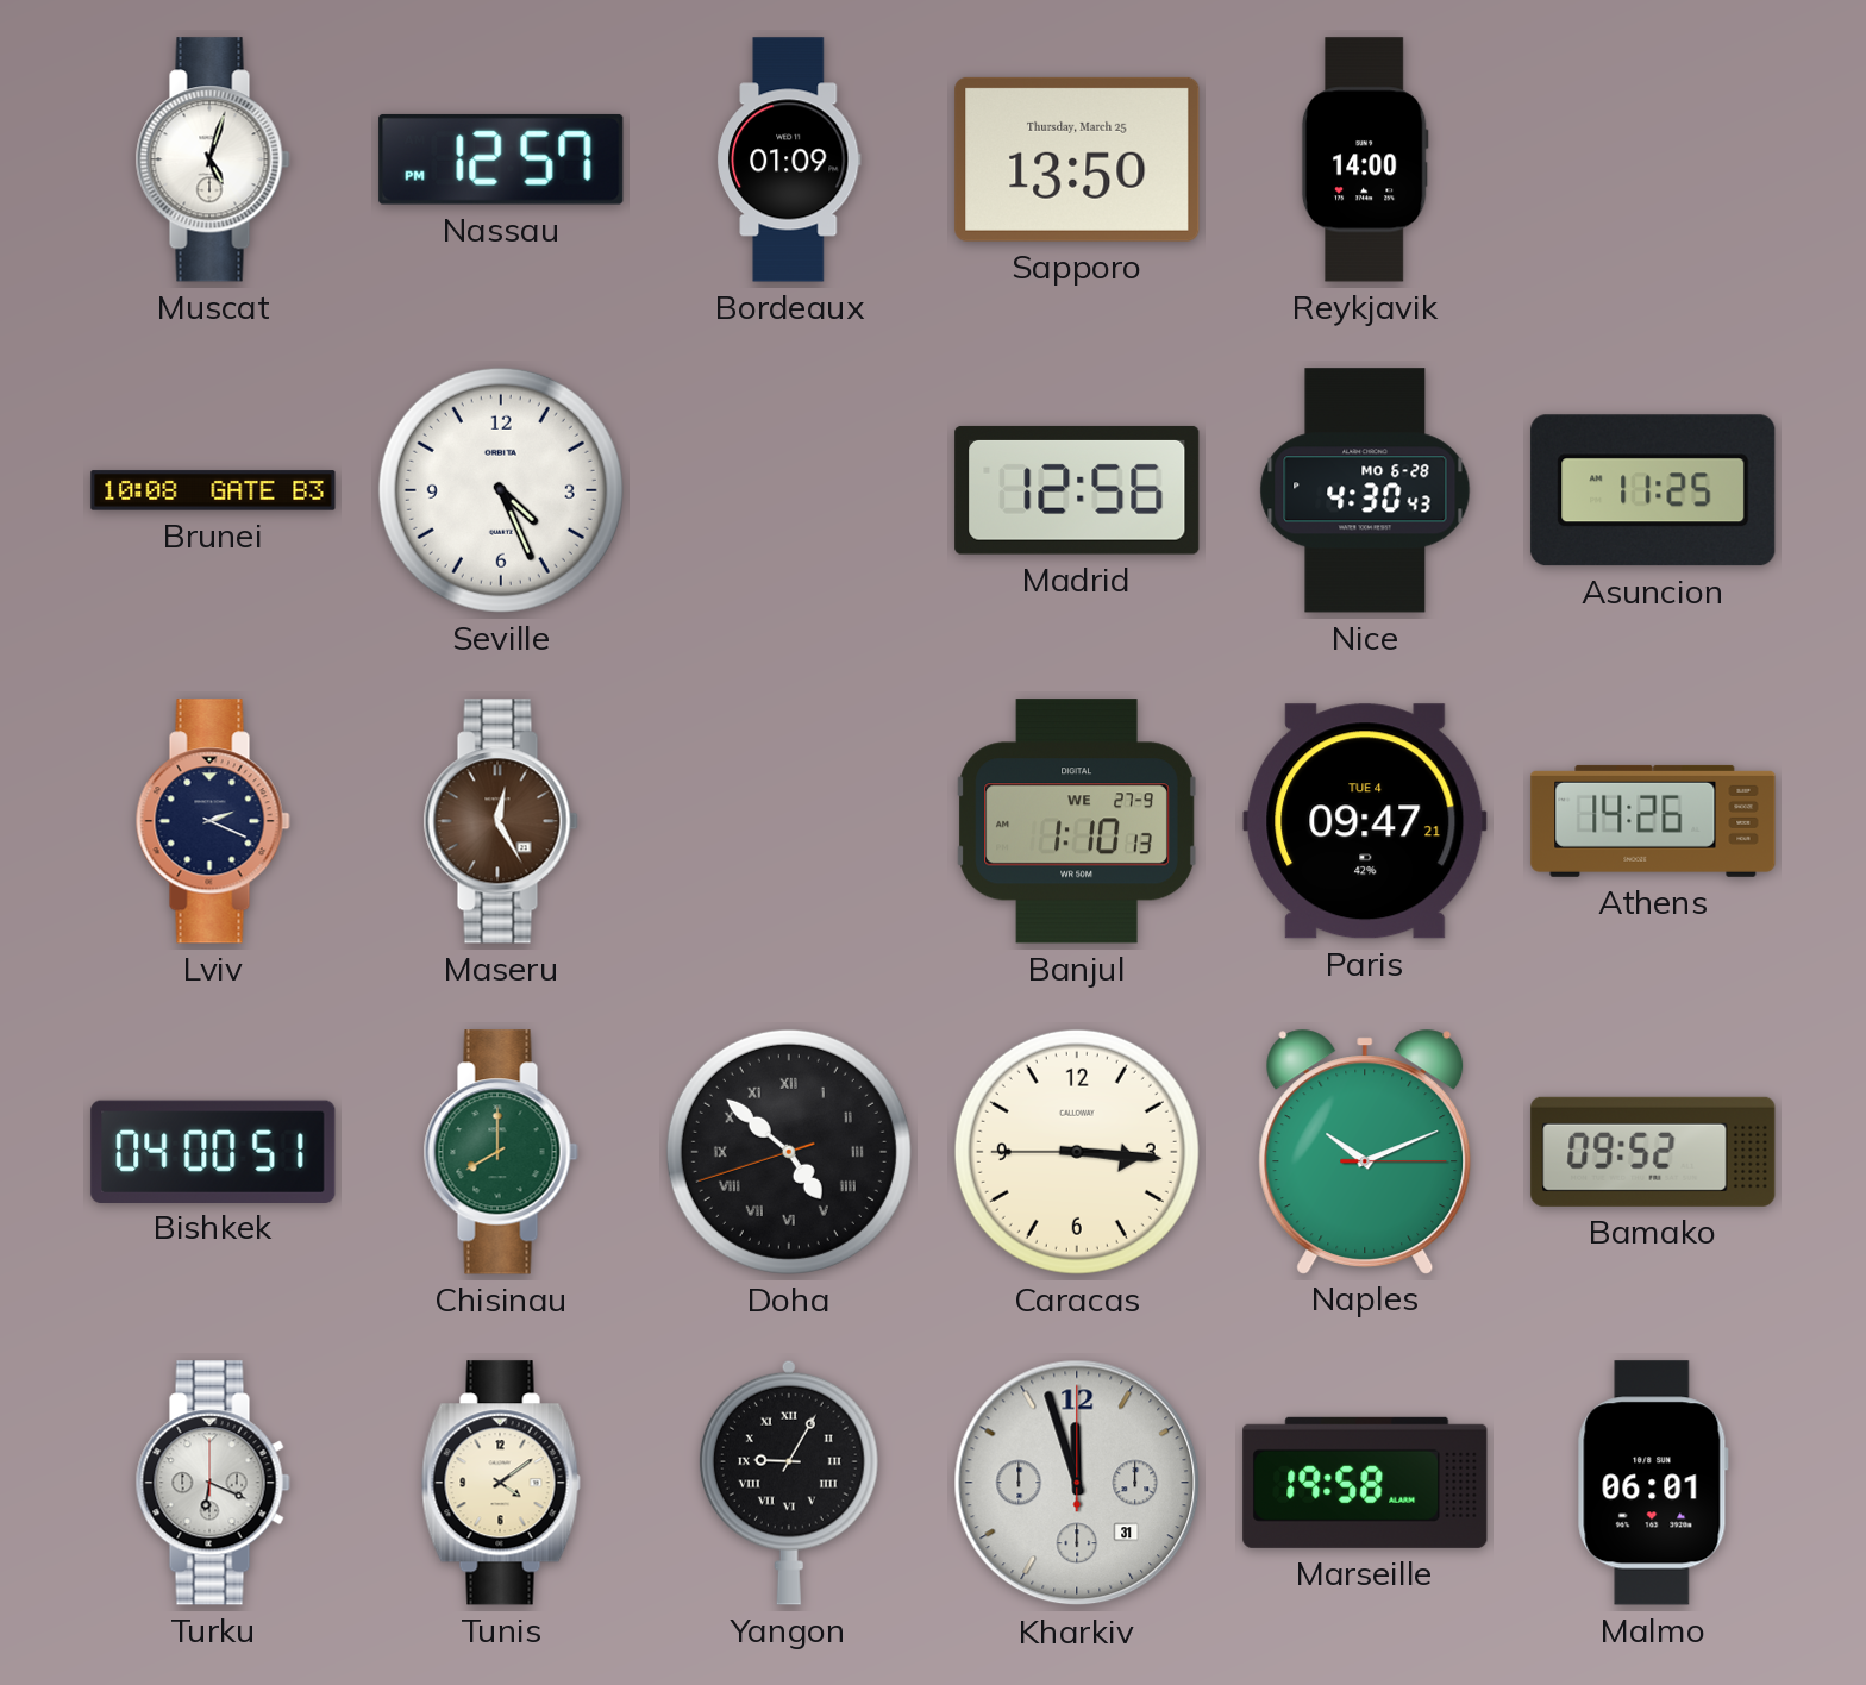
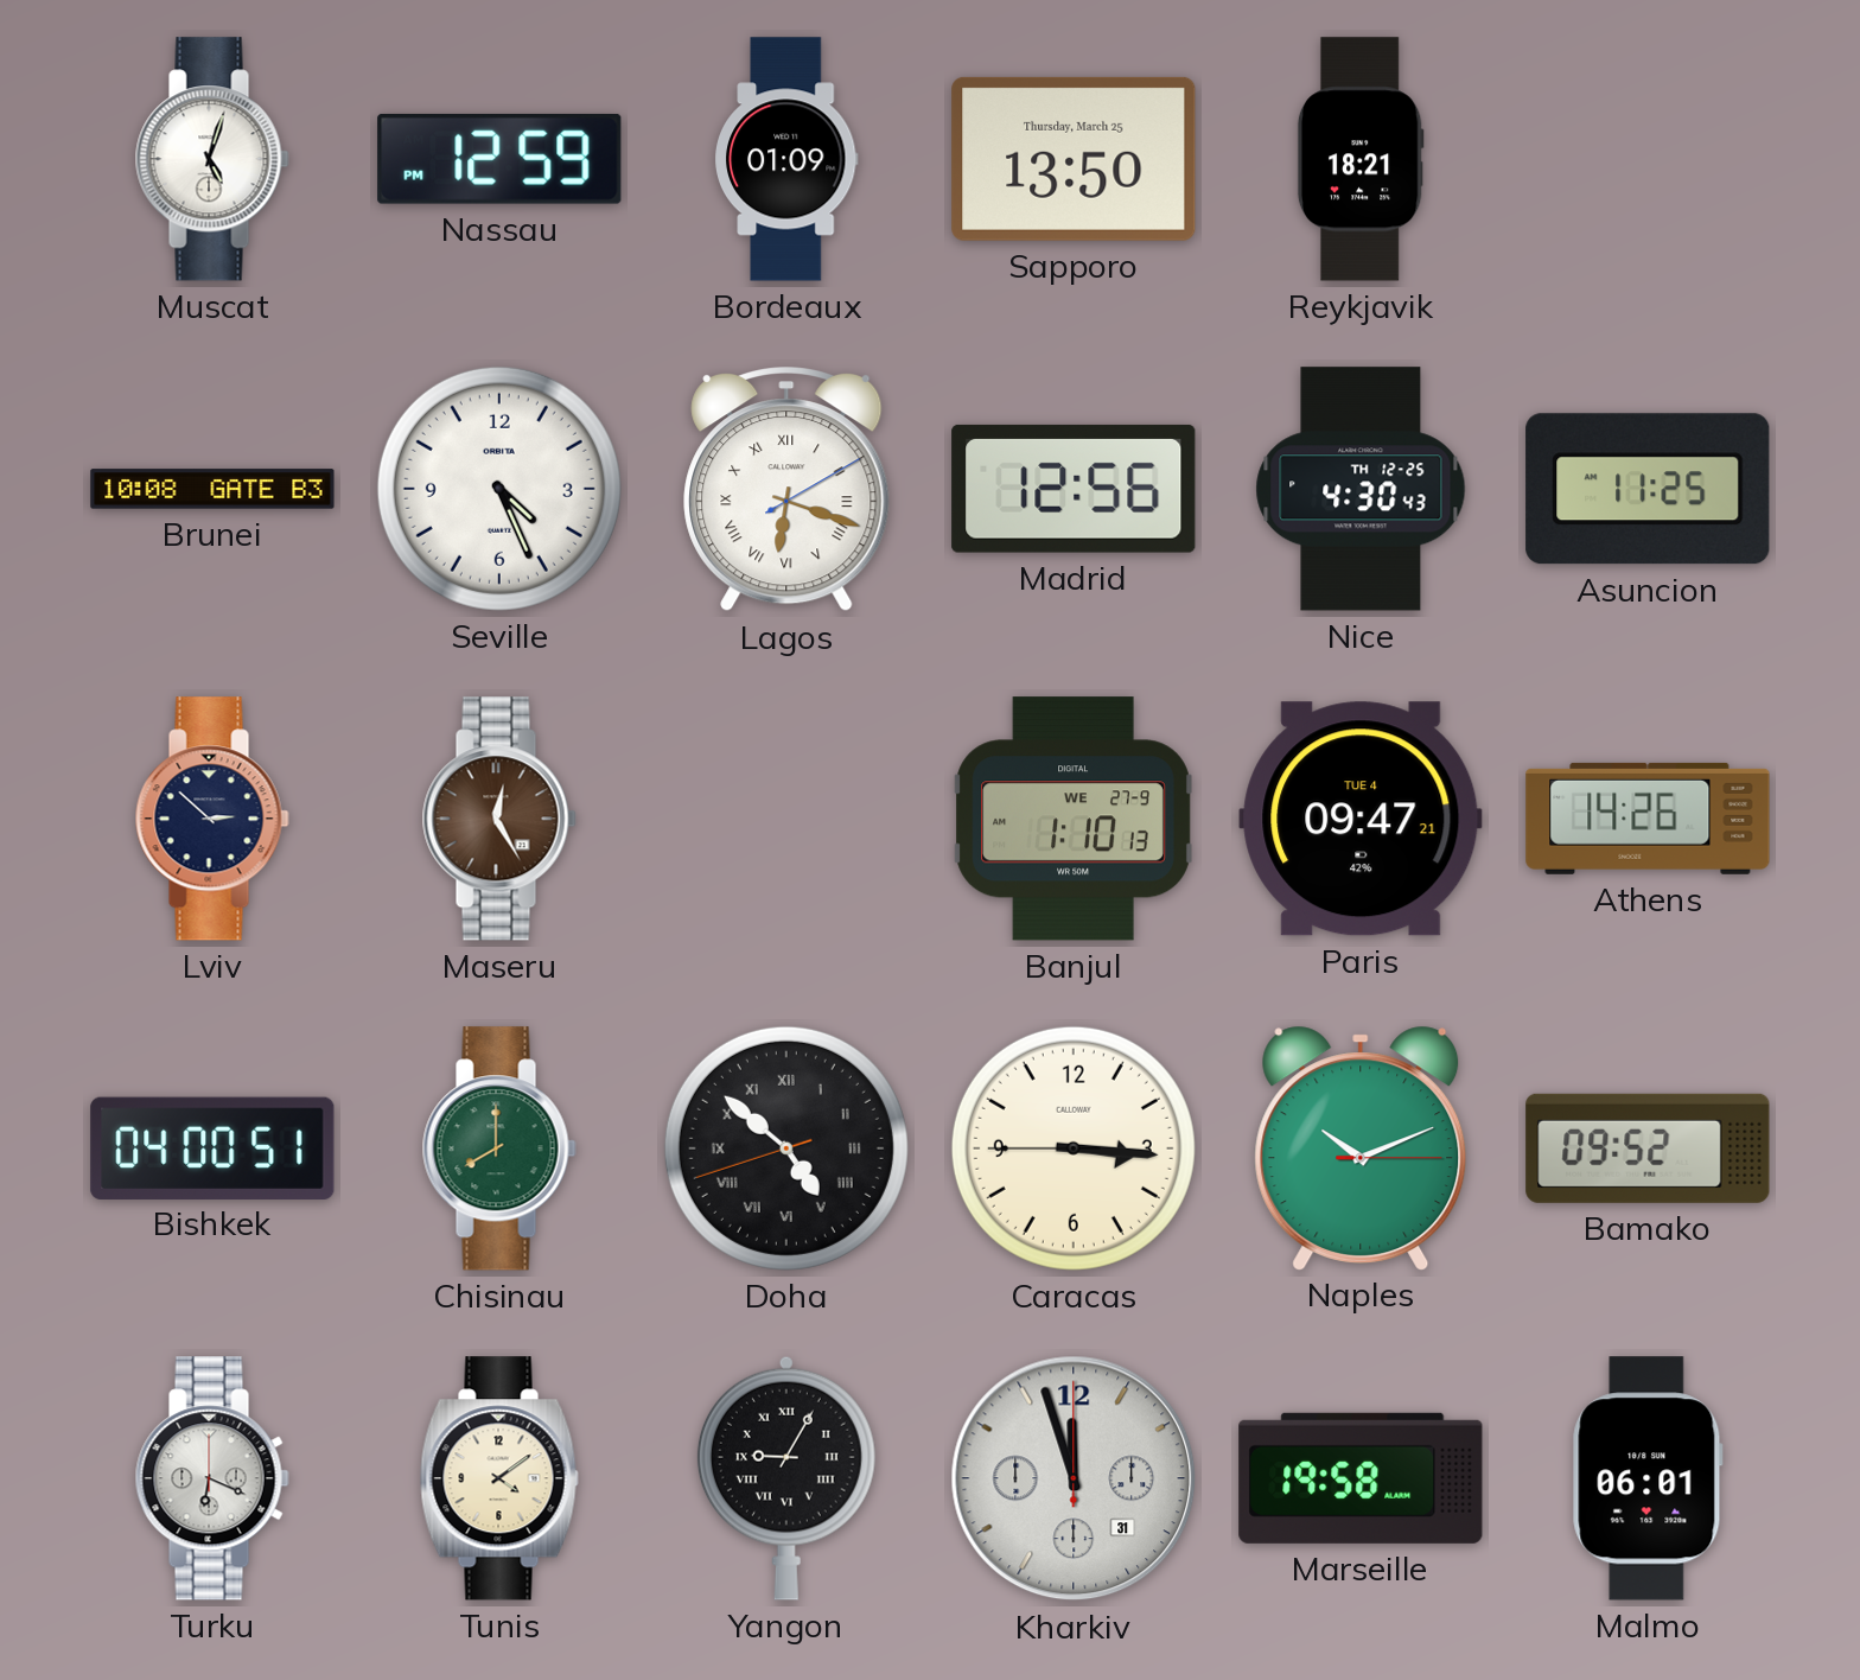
Nassau: 12:57 -> 12:59 (499, 159)
Reykjavik: 14:00 -> 18:21 (1361, 159)
Lagos: none -> 6:18 (786, 490)
Nice date: MO 6-28 -> TH 12-25 (1361, 489)
Lviv: 2:19 -> 2:52 (212, 819)
